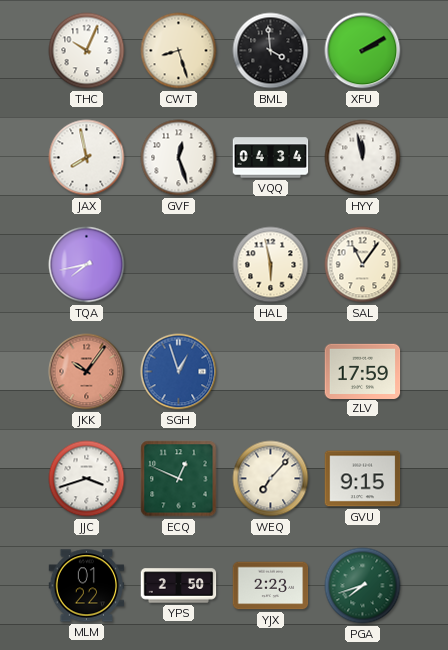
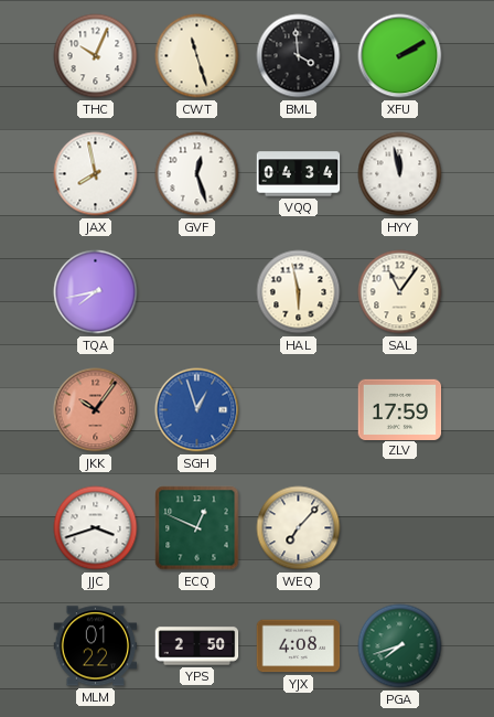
CWT: 8:27 -> 11:27 (197, 56)
GVU: 9:15 -> none (363, 479)
YJX: 2:23 -> 4:08 (299, 646)
